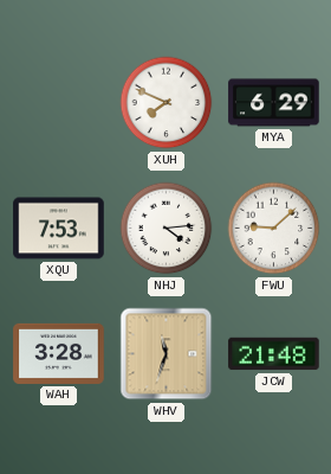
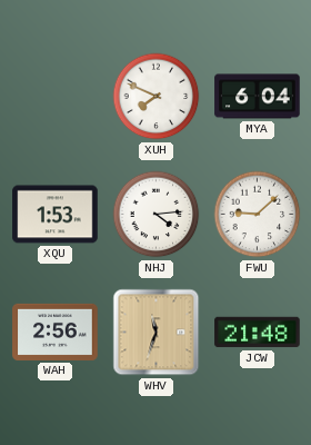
MYA: 6:29 -> 6:04 (258, 97)
XQU: 7:53 -> 1:53 (56, 215)
WAH: 3:28 -> 2:56 (56, 332)
